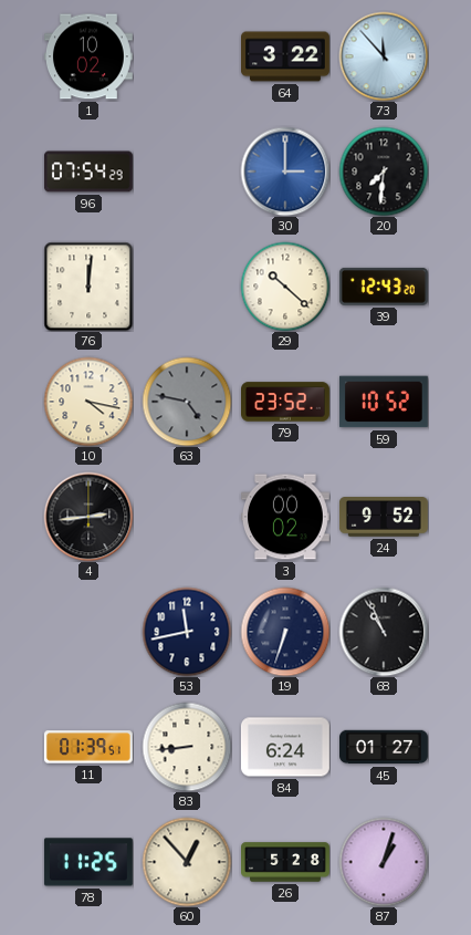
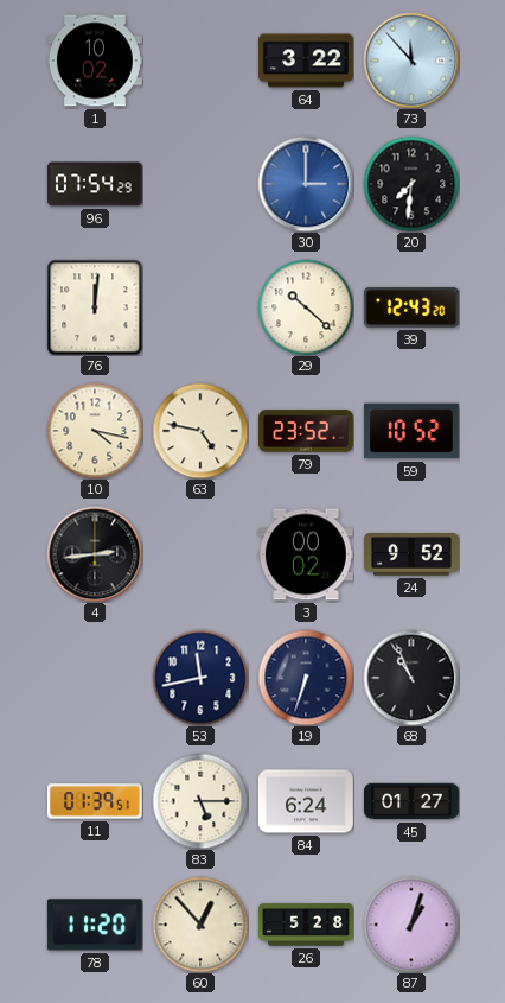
63 dial: grey -> cream (200, 431)
83: 8:44 -> 5:15 (200, 801)
78: 11:25 -> 11:20 (95, 925)
